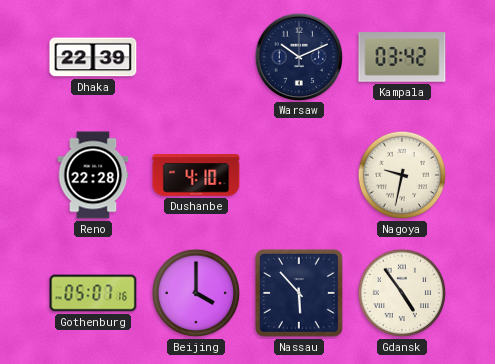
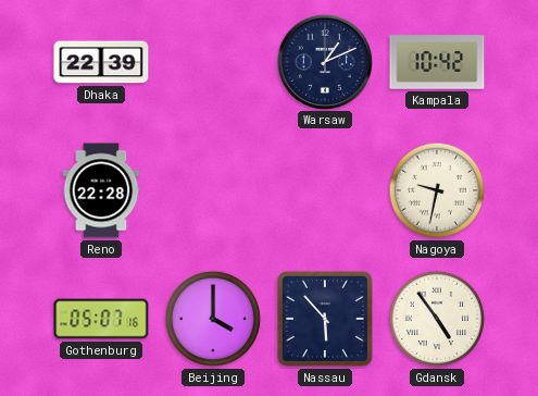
Warsaw: 10:11 -> 1:11 (324, 61)
Kampala: 03:42 -> 10:42 (437, 62)
Dushanbe: 4:10 -> none (196, 176)
